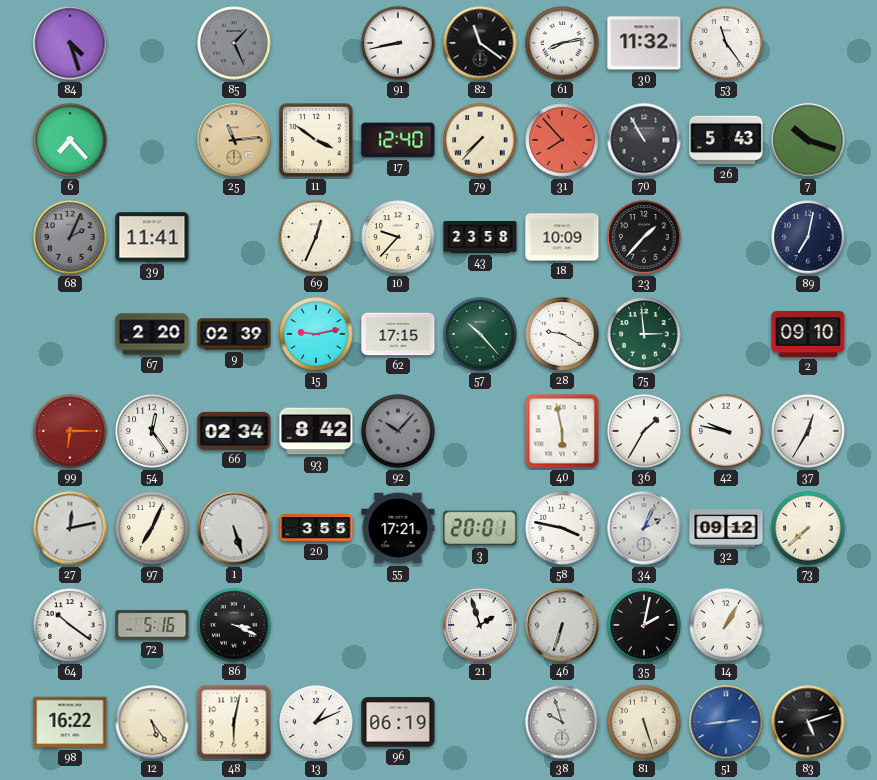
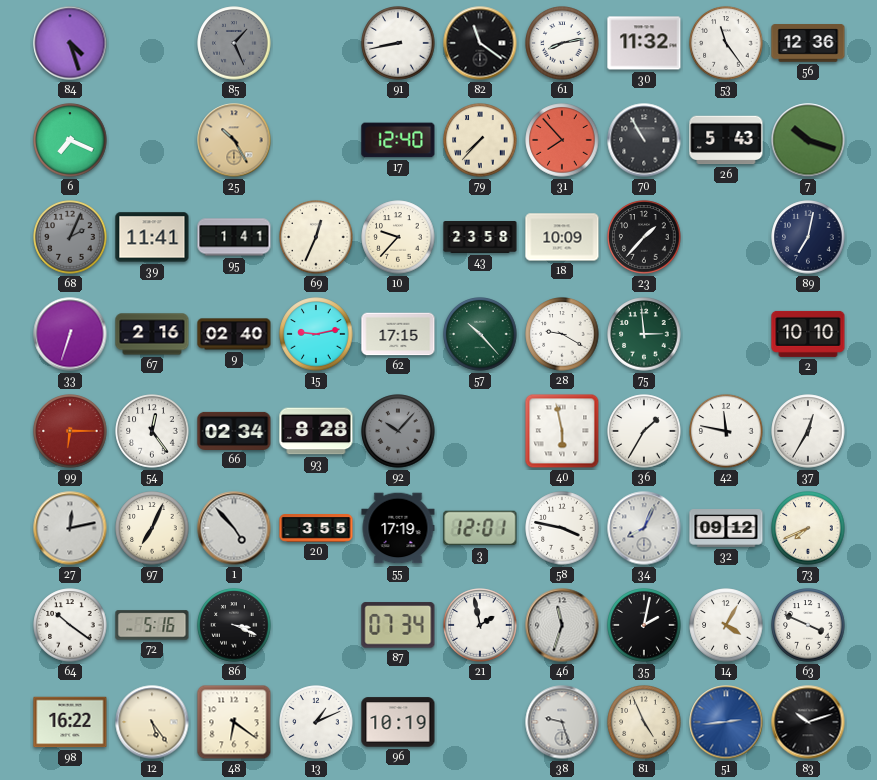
56: none -> 12:36 (808, 43)
6: 7:23 -> 7:19 (70, 140)
25: 11:14 -> 10:25 (234, 140)
11: 3:51 -> none (316, 140)
95: none -> 1:41 (234, 237)
33: none -> 6:33 (70, 334)
67: 2:20 -> 2:16 (152, 334)
9: 02:39 -> 02:40 (234, 334)
2: 09:10 -> 10:10 (808, 334)
93: 8:42 -> 8:28 (316, 431)
42: 9:47 -> 11:47 (726, 431)
1: 5:27 -> 4:53 (234, 528)
55: 17:21 -> 17:19 (398, 528)
3: 20:01 -> 12:01 (480, 528)
34: 2:04 -> 8:04 (644, 528)
73: 7:38 -> 7:41 (808, 528)
87: none -> 07:34 (398, 625)
21: 1:57 -> 1:58 (480, 625)
46: 6:33 -> 11:33 (562, 625)
14: 1:05 -> 4:05 (726, 625)
63: none -> 3:49 (808, 625)
48: 6:02 -> 6:21 (234, 722)
96: 06:19 -> 10:19 (398, 722)
38: 9:57 -> 9:27 (562, 722)
81: 5:27 -> 4:56 (644, 722)
83: 5:12 -> 10:12 (808, 722)
